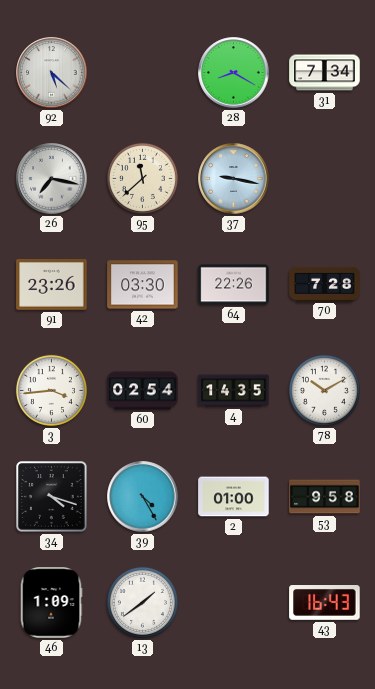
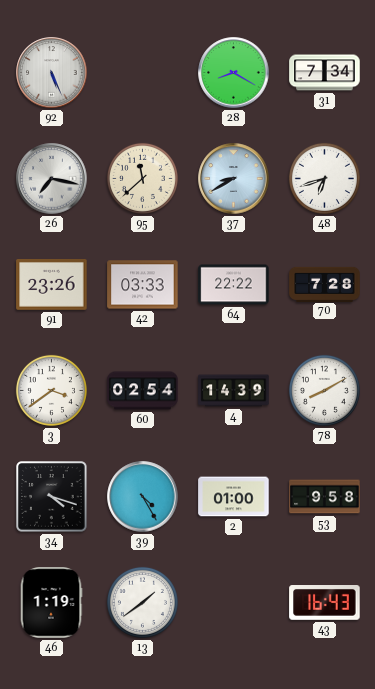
92: 5:22 -> 5:26 (52, 73)
37: 9:17 -> 8:40 (234, 179)
48: none -> 6:42 (324, 178)
42: 03:30 -> 03:33 (143, 285)
64: 22:26 -> 22:22 (234, 285)
3: 3:44 -> 3:39 (51, 390)
4: 14:35 -> 14:39 (234, 391)
78: 10:10 -> 8:10 (324, 390)
46: 1:09 -> 1:19 (51, 603)
